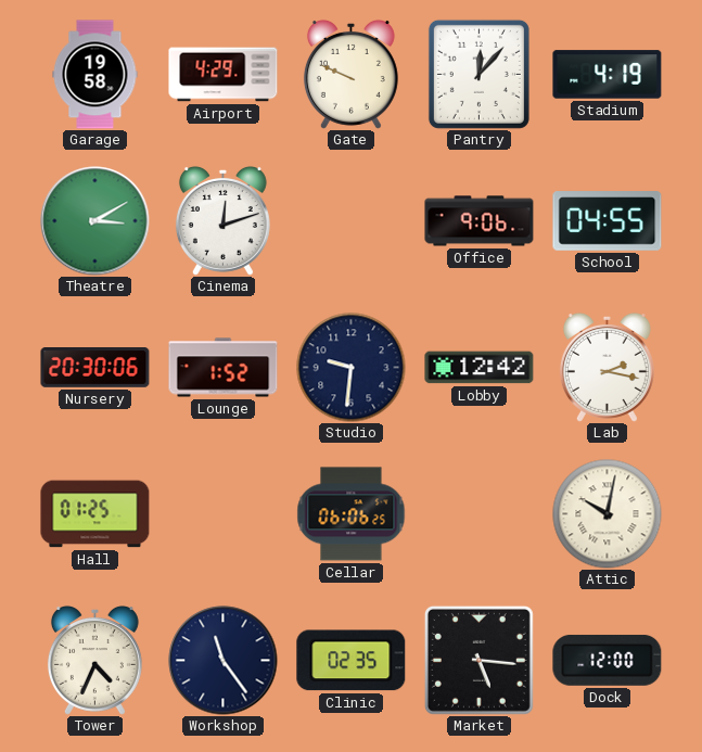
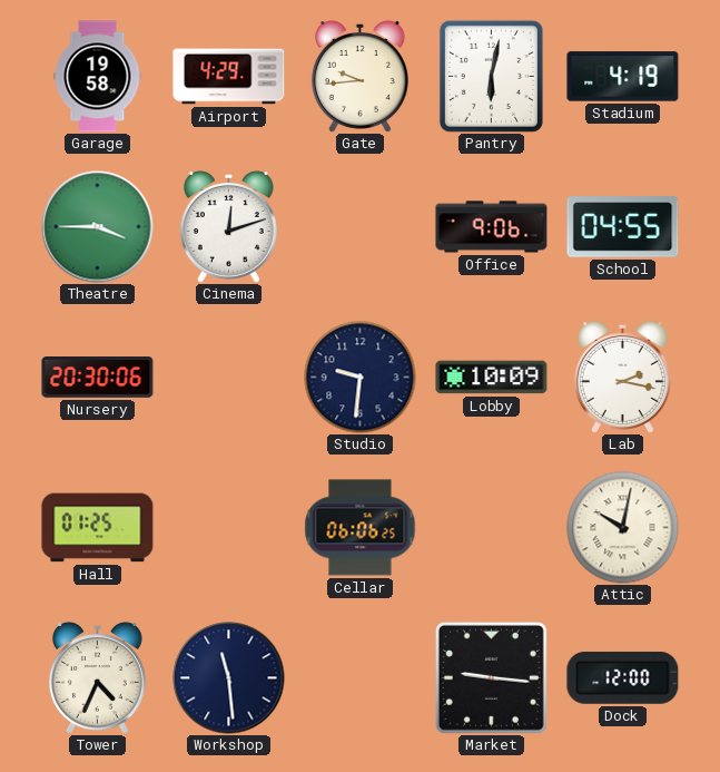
Gate: 9:49 -> 9:44 (359, 76)
Pantry: 12:07 -> 6:02 (491, 76)
Theatre: 3:10 -> 3:45 (98, 227)
Lounge: 1:52 -> none (224, 368)
Lobby: 12:42 -> 10:09 (492, 378)
Workshop: 11:24 -> 11:29 (229, 678)
Clinic: 02:35 -> none (352, 661)
Market: 5:16 -> 9:16 (491, 677)
